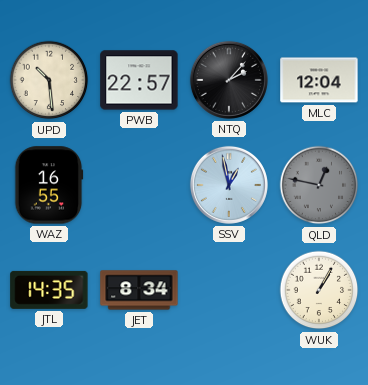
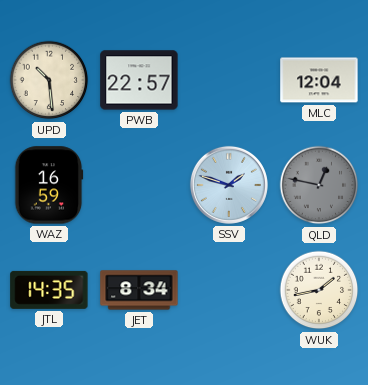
NTQ: 2:07 -> none (229, 80)
WAZ: 16:55 -> 16:59 (49, 185)
SSV: 12:58 -> 1:48 (229, 185)
WUK: 1:05 -> 1:43 (319, 290)
